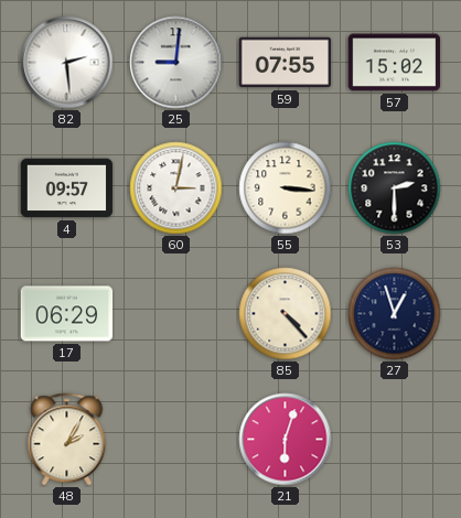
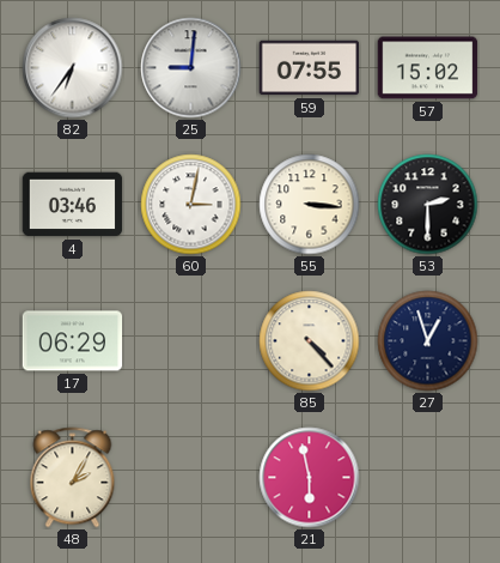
82: 2:29 -> 6:36 (73, 68)
4: 09:57 -> 03:46 (73, 205)
21: 6:03 -> 5:58 (310, 478)
